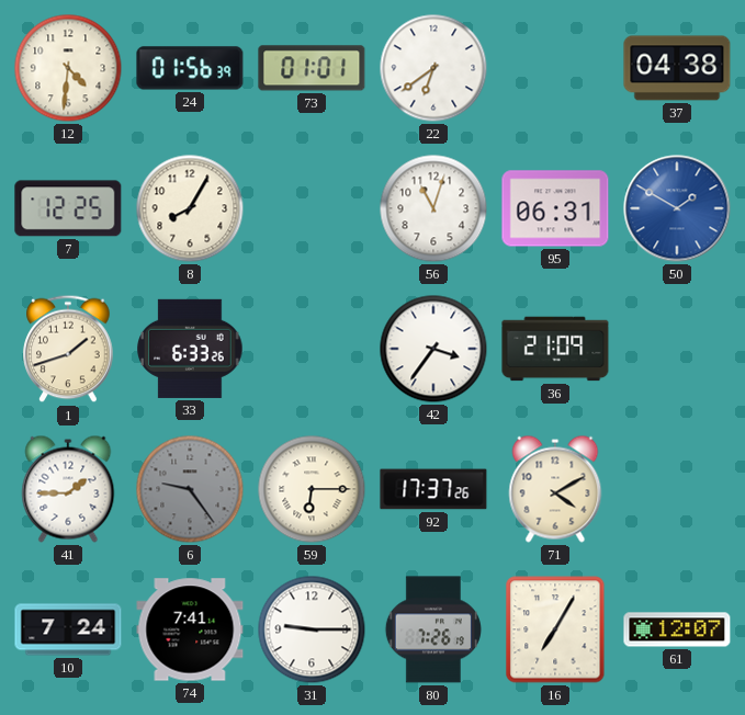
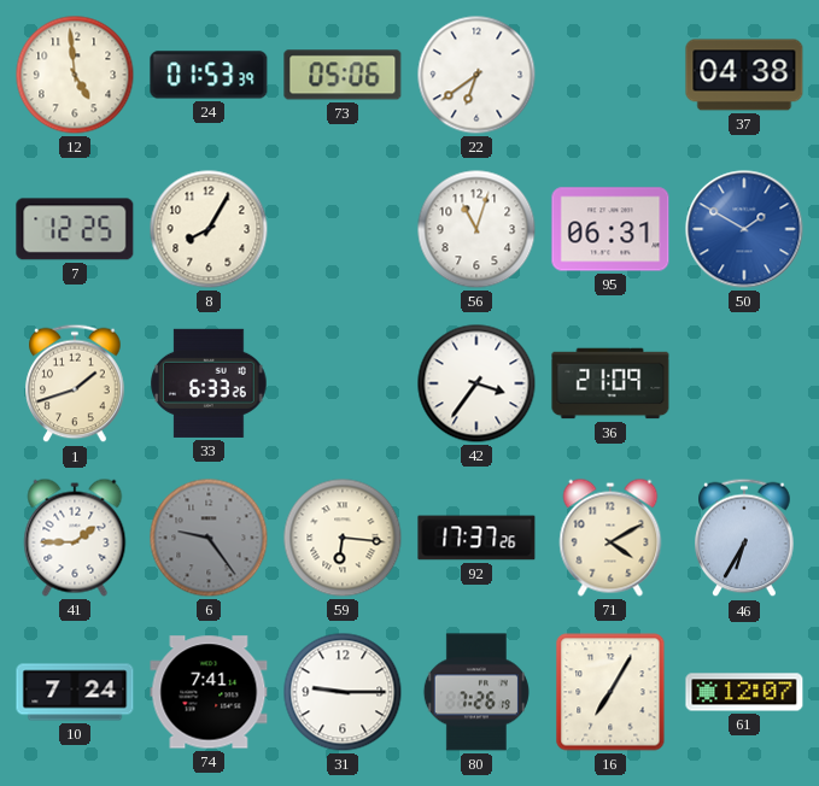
12: 4:31 -> 4:59 (75, 75)
24: 01:56 -> 01:53 (209, 75)
73: 01:01 -> 05:06 (343, 75)
59: 6:15 -> 6:16 (343, 538)
46: none -> 6:35 (744, 538)
